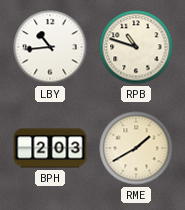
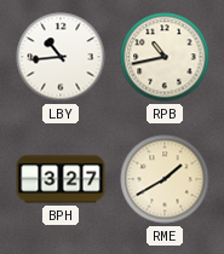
RPB: 10:48 -> 10:43 (165, 57)
BPH: 2:03 -> 3:27 (61, 179)
